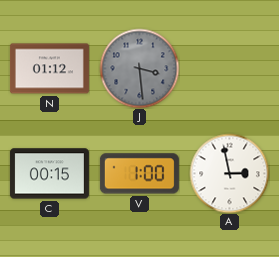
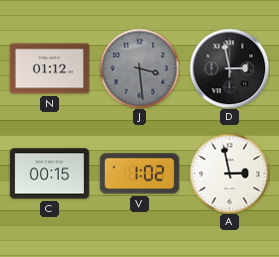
D: none -> 2:58 (229, 68)
V: 1:00 -> 1:02 (139, 174)
